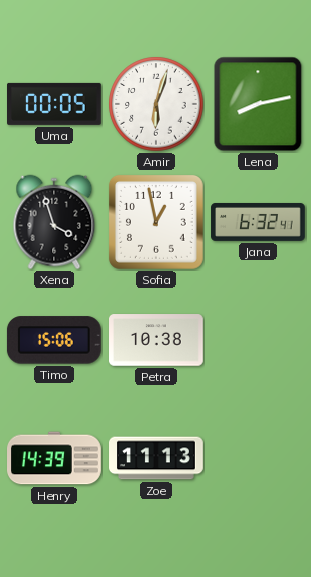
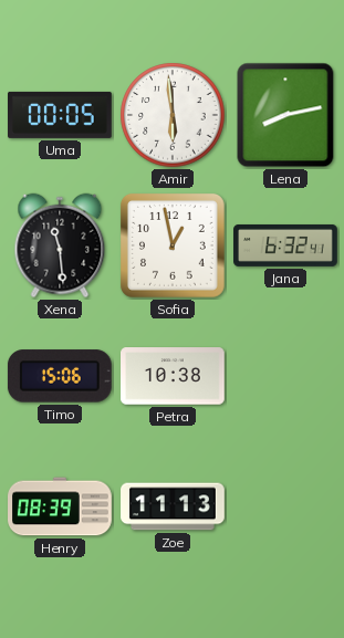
Amir: 6:03 -> 5:59 (173, 115)
Xena: 3:57 -> 11:29 (60, 245)
Henry: 14:39 -> 08:39 (60, 506)
